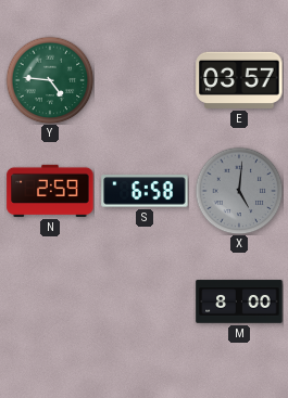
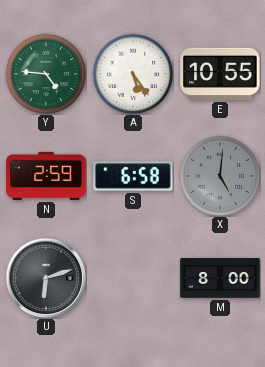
A: none -> 5:24 (133, 74)
E: 03:57 -> 10:55 (220, 74)
U: none -> 6:12 (46, 278)
